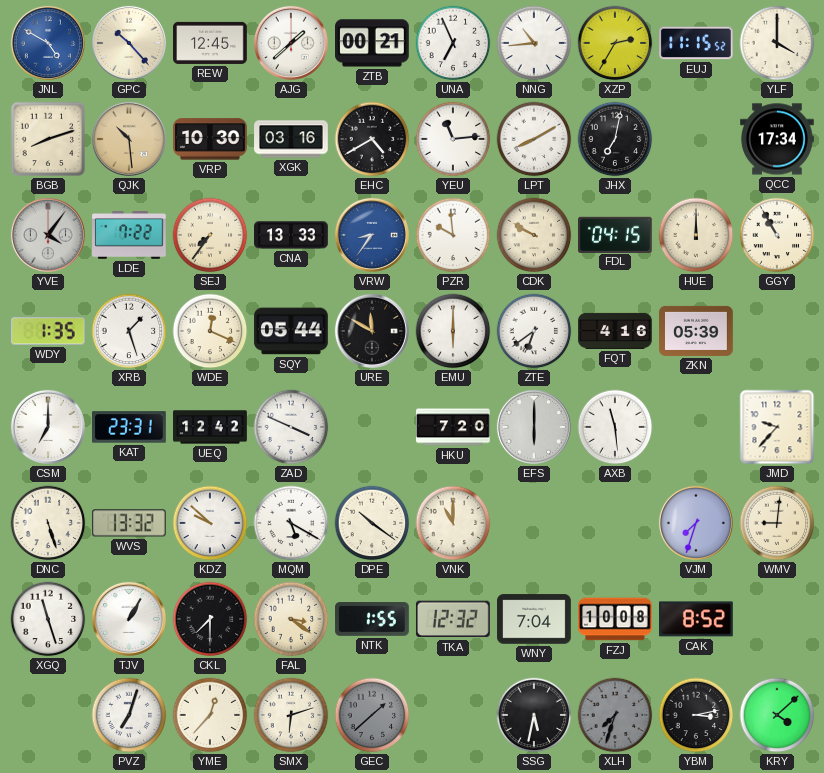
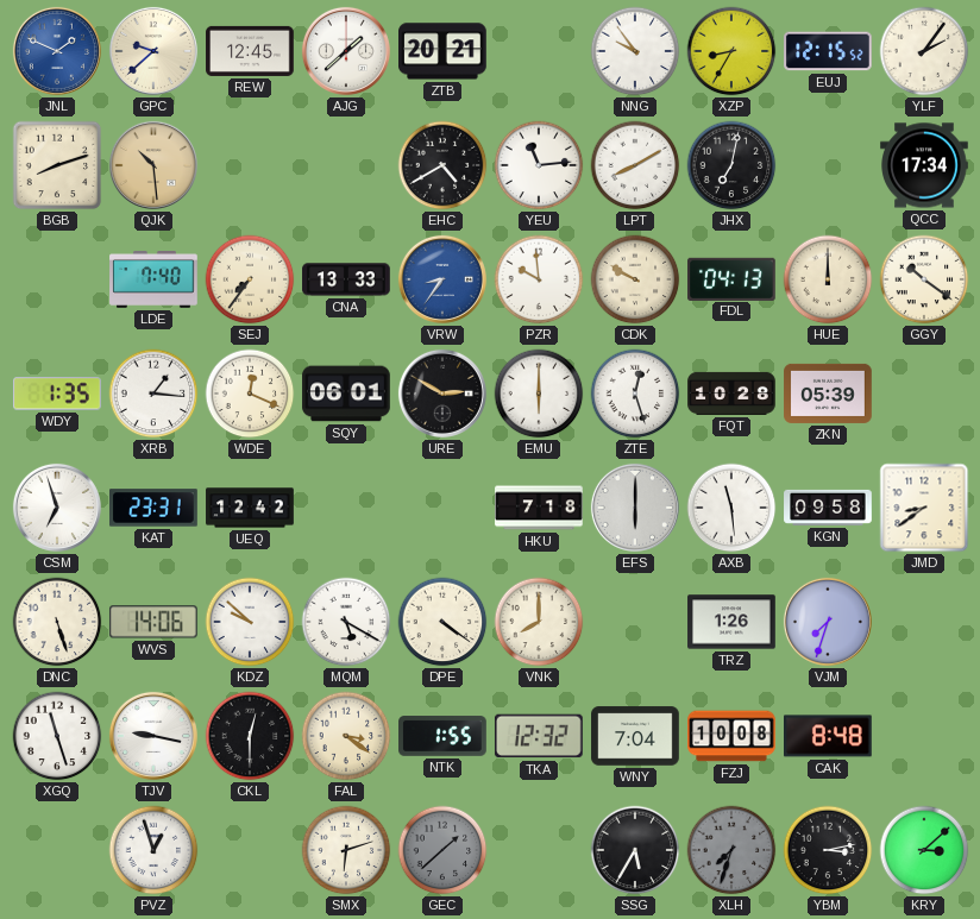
JNL: 4:50 -> 1:49 (57, 51)
GPC: 10:23 -> 9:38 (153, 51)
ZTB: 00:21 -> 20:21 (444, 51)
UNA: 6:56 -> none (453, 43)
NNG: 10:44 -> 9:54 (635, 51)
XZP: 2:35 -> 8:35 (731, 51)
EUJ: 11:15 -> 12:15 (828, 51)
YLF: 4:00 -> 2:06 (924, 51)
VRP: 10:30 -> none (211, 139)
XGK: 03:16 -> none (291, 139)
YVE: 4:06 -> none (48, 235)
LDE: 7:22 -> 7:40 (153, 281)
FDL: 04:15 -> 04:13 (733, 278)
GGY: 10:55 -> 10:21 (924, 279)
XRB: 1:27 -> 1:16 (153, 394)
SQY: 05:44 -> 06:01 (346, 394)
URE: 11:50 -> 2:50 (442, 394)
ZTE: 6:39 -> 12:27 (635, 394)
FQT: 4:16 -> 10:28 (731, 394)
CSM: 7:00 -> 6:57 (57, 508)
ZAD: 3:49 -> none (291, 427)
HKU: 7:20 -> 7:18 (539, 508)
KGN: none -> 09:58 (828, 508)
JMD: 9:37 -> 8:39 (924, 508)
WVS: 13:32 -> 14:06 (153, 622)
DPE: 10:21 -> 4:21 (442, 622)
VNK: 11:00 -> 8:00 (539, 622)
TRZ: none -> 1:26 (731, 622)
WMV: 9:01 -> none (777, 523)
TJV: 1:05 -> 9:17 (153, 736)
CKL: 7:30 -> 12:30 (250, 736)
CAK: 8:52 -> 8:48 (829, 736)
PVZ: 7:03 -> 12:57 (153, 850)
YME: 12:37 -> none (210, 715)
SSG: 5:32 -> 5:35 (635, 850)
KRY: 4:08 -> 3:08 (924, 850)
